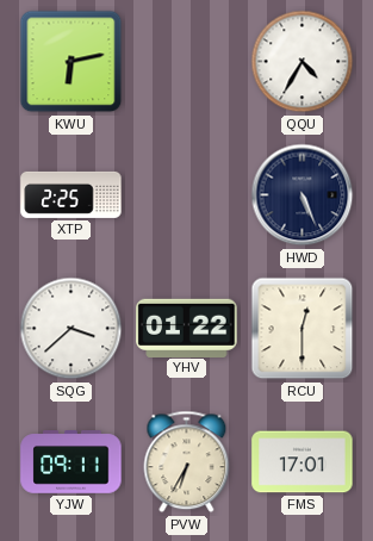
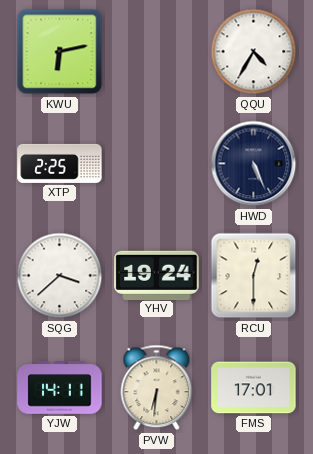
YHV: 01:22 -> 19:24 (157, 275)
YJW: 09:11 -> 14:11 (60, 388)
PVW: 6:35 -> 6:31 (157, 388)
